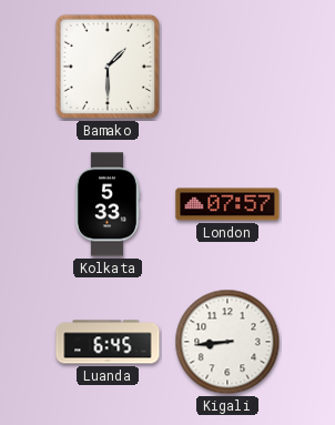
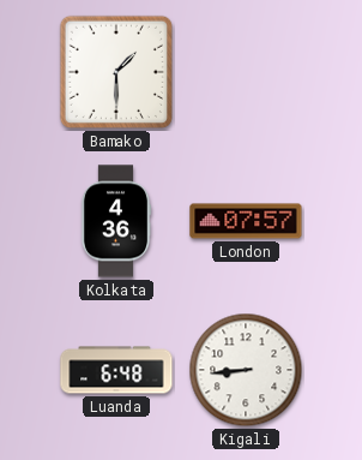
Kolkata: 5:33 -> 4:36 (116, 221)
Luanda: 6:45 -> 6:48 (116, 370)
